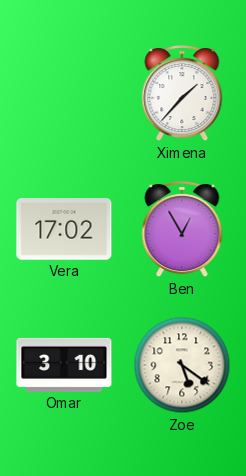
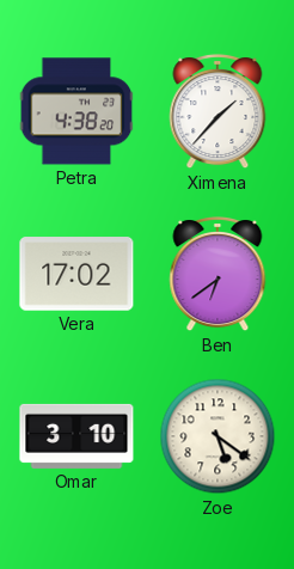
Petra: none -> 4:38 (76, 111)
Ben: 12:55 -> 6:39 (218, 275)
